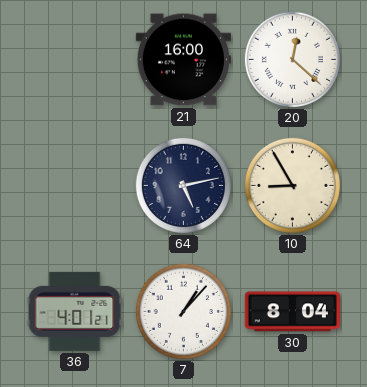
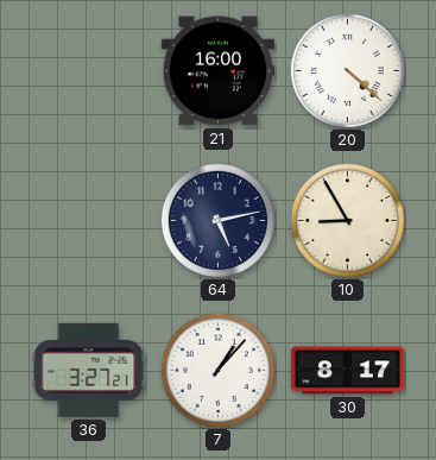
20: 12:22 -> 4:22 (347, 70)
36: 4:01 -> 3:27 (89, 370)
30: 8:04 -> 8:17 (347, 371)
